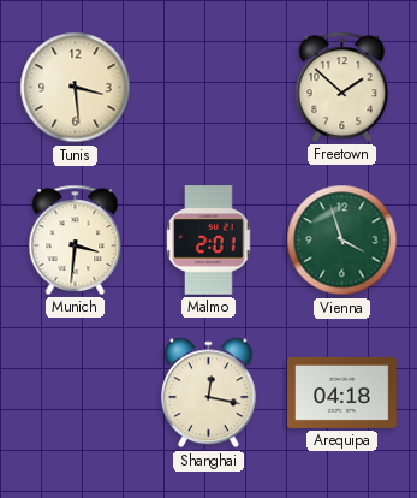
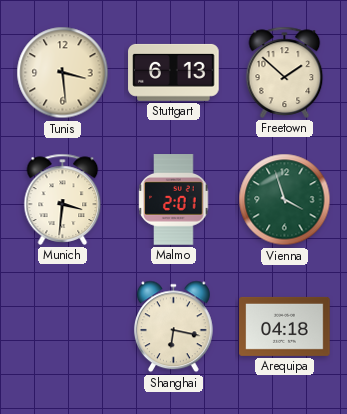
Stuttgart: none -> 6:13 (174, 72)
Shanghai: 12:17 -> 6:17 (173, 327)
